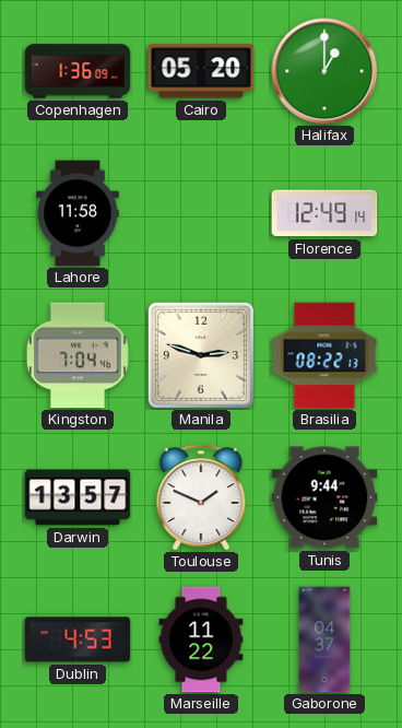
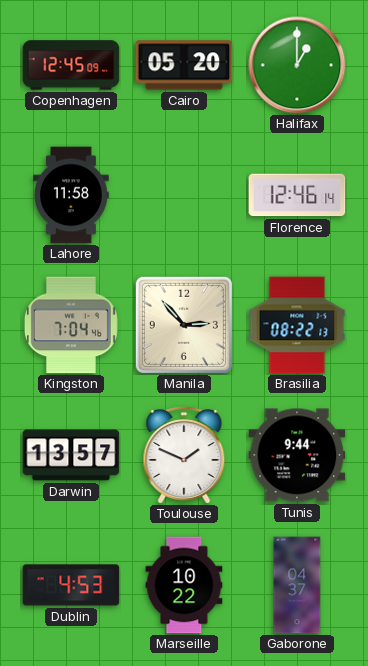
Copenhagen: 1:36 -> 12:45 (71, 65)
Florence: 12:49 -> 12:46 (297, 195)
Manila: 2:48 -> 2:53 (184, 325)
Marseille: 11:22 -> 10:22 (184, 585)
